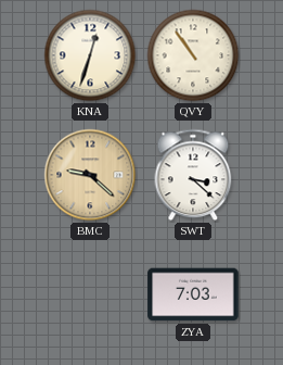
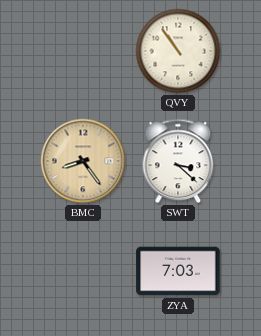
KNA: 12:33 -> none (90, 55)
BMC: 9:22 -> 8:24 (83, 161)
